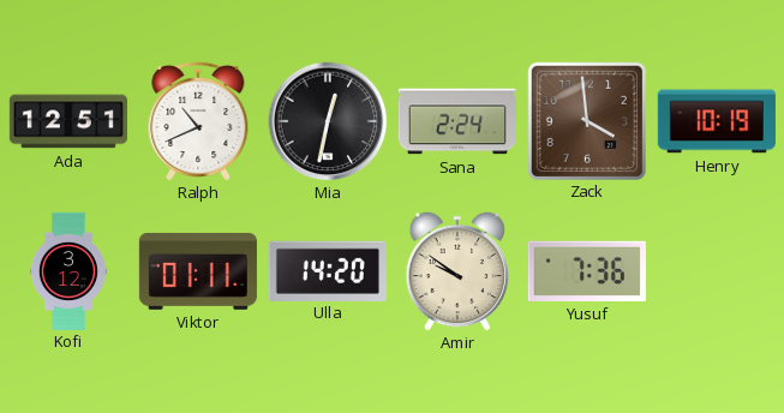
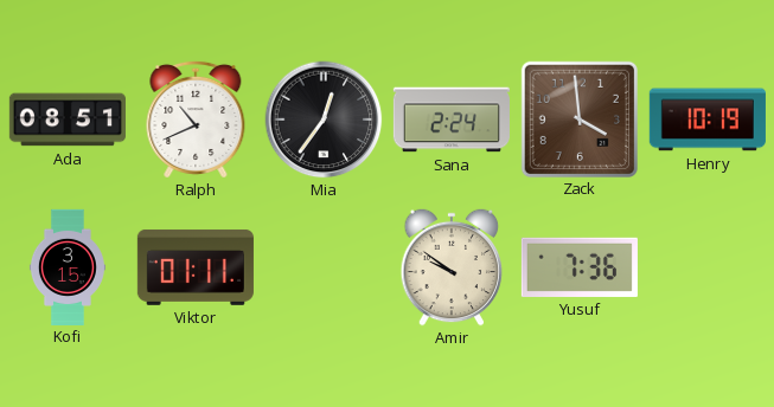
Ada: 12:51 -> 08:51 (68, 119)
Mia: 12:32 -> 12:36 (324, 119)
Kofi: 3:12 -> 3:15 (68, 266)
Ulla: 14:20 -> none (328, 270)
